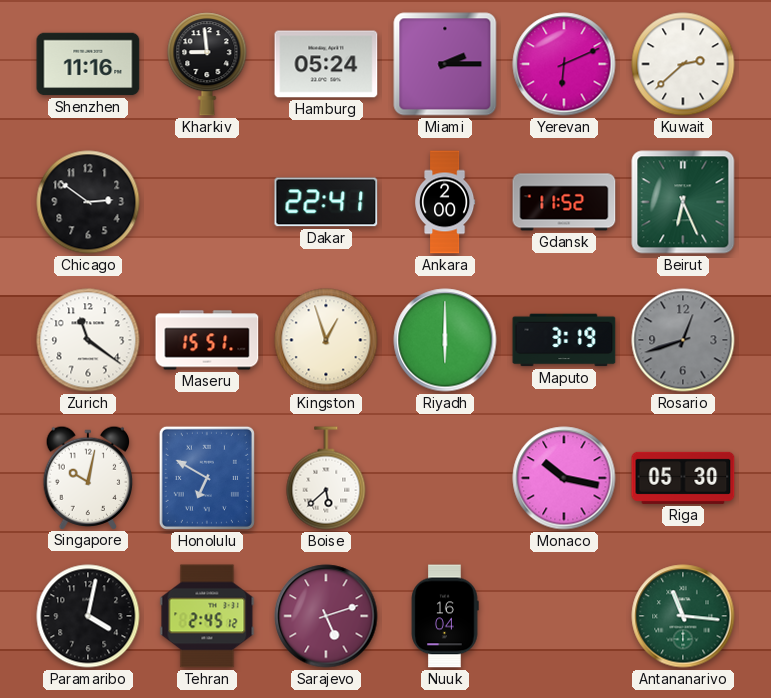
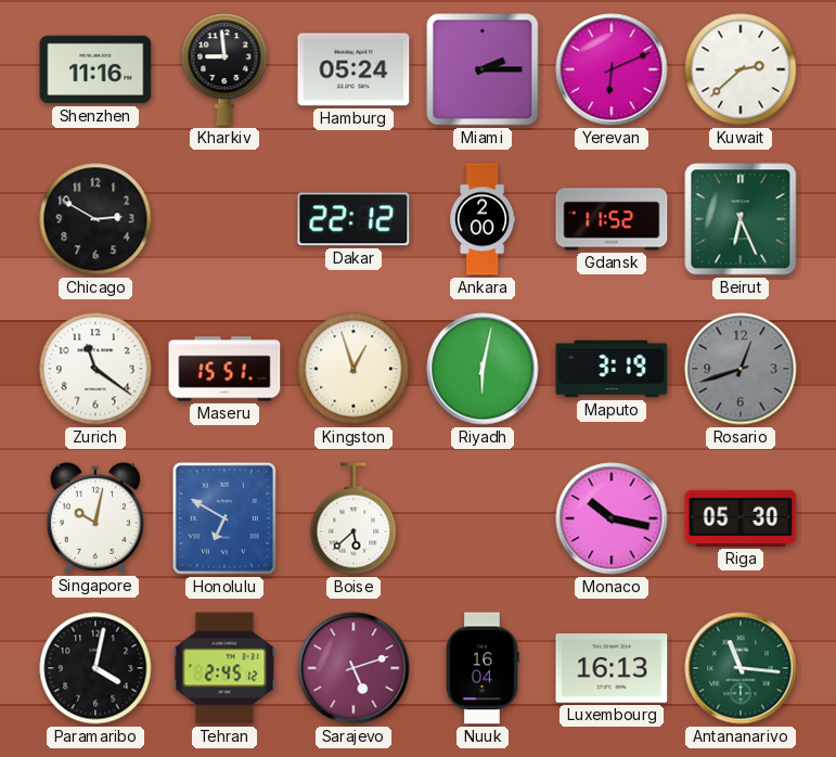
Chicago: 2:51 -> 2:50 (95, 219)
Dakar: 22:41 -> 22:12 (353, 219)
Riyadh: 6:00 -> 6:02 (483, 369)
Luxembourg: none -> 16:13 (612, 668)
